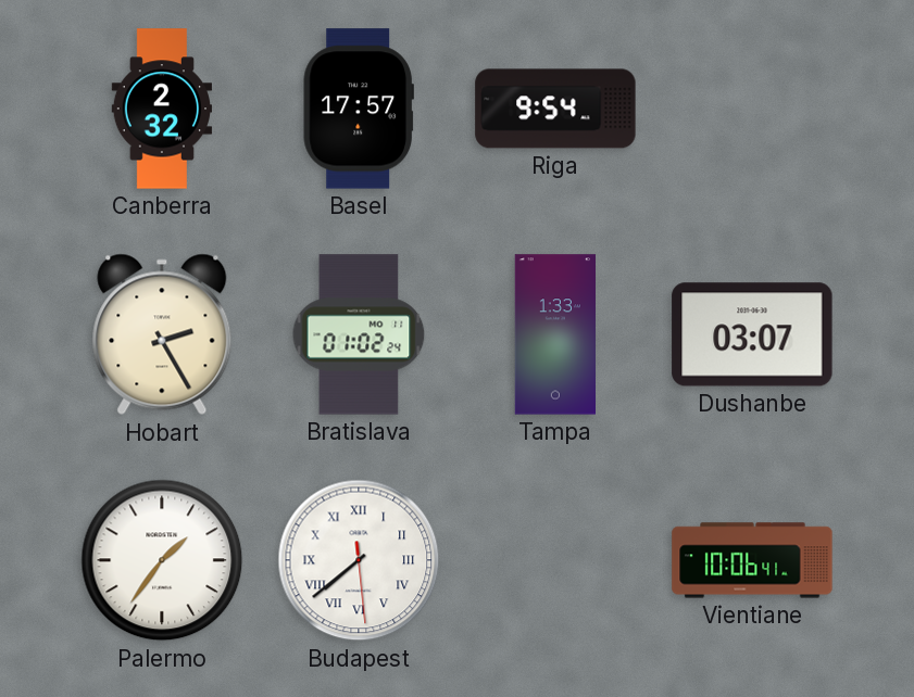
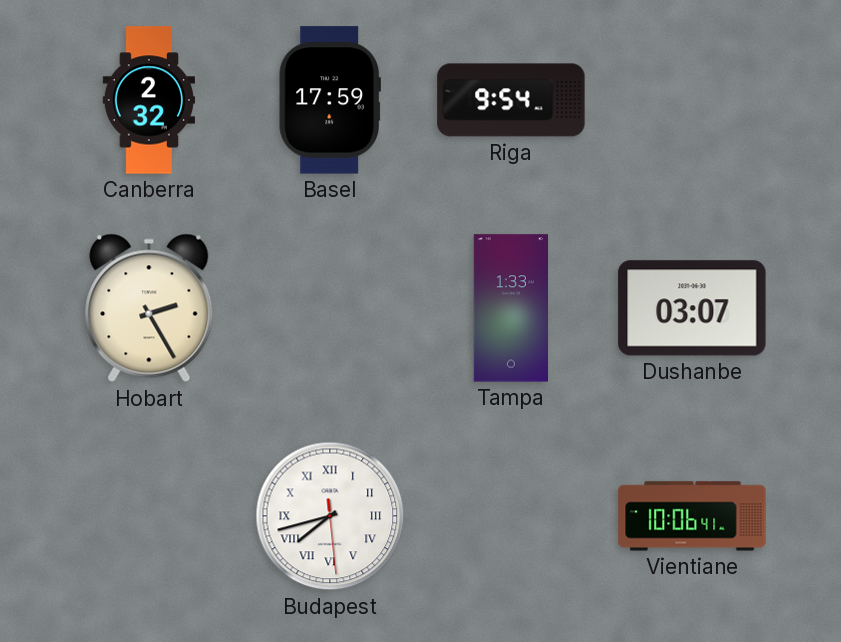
Basel: 17:57 -> 17:59 (330, 100)
Bratislava: 01:02 -> none (359, 334)
Palermo: 1:36 -> none (162, 560)
Budapest: 7:38 -> 7:42 (330, 516)
